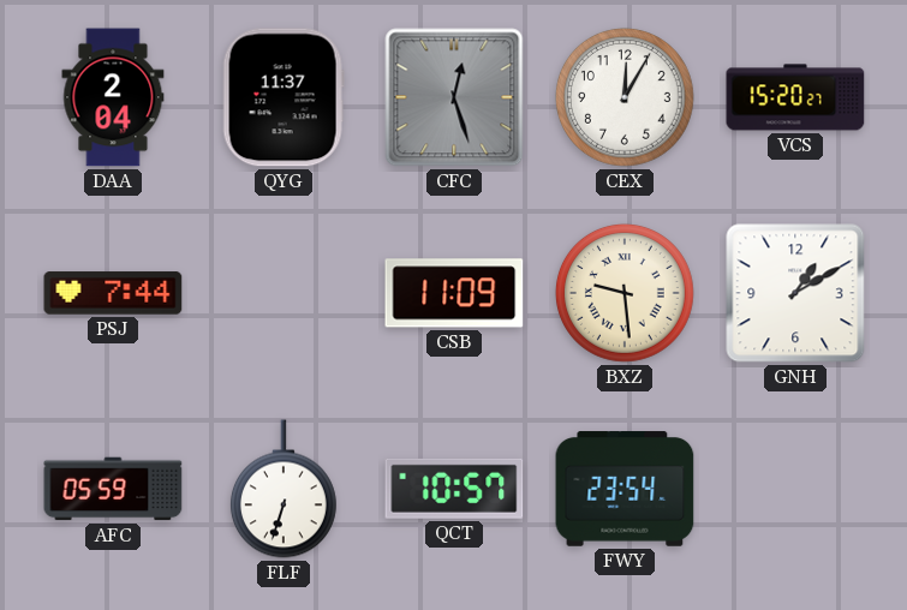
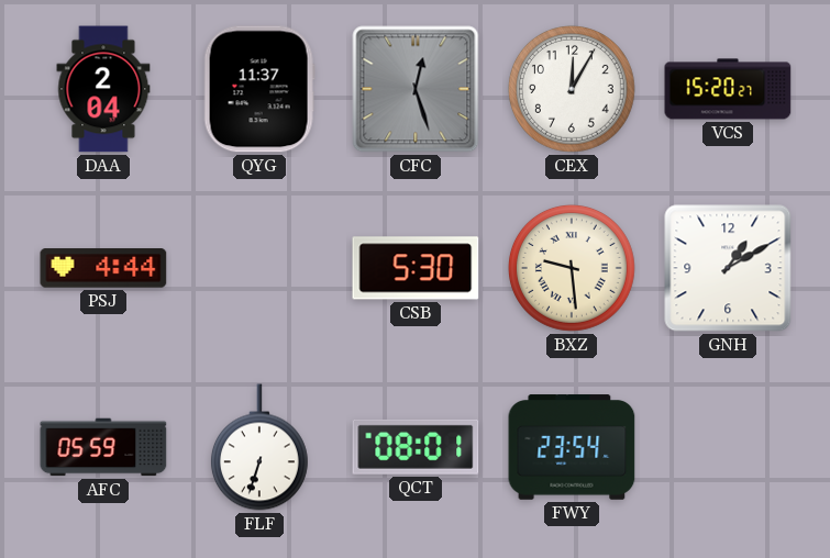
PSJ: 7:44 -> 4:44 (103, 268)
CSB: 11:09 -> 5:30 (416, 268)
QCT: 10:57 -> 08:01 (416, 447)
